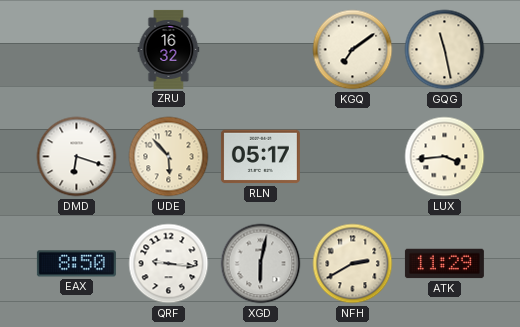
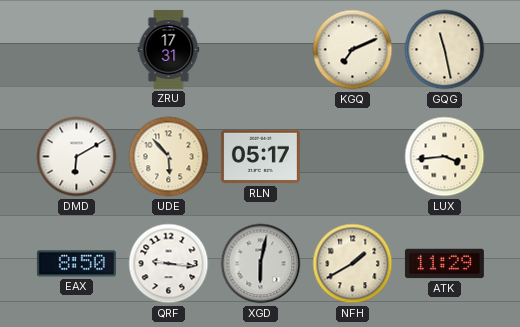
ZRU: 16:32 -> 17:31 (169, 49)
KGQ: 7:09 -> 7:11 (353, 50)
DMD: 6:18 -> 6:10 (77, 157)
NFH: 2:40 -> 1:40 (353, 264)
